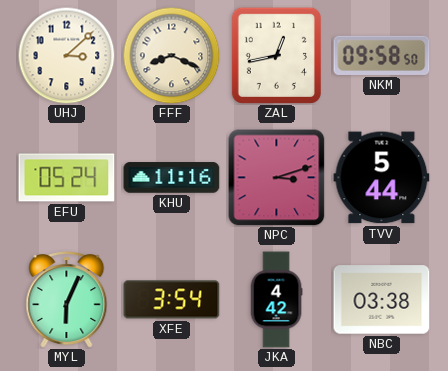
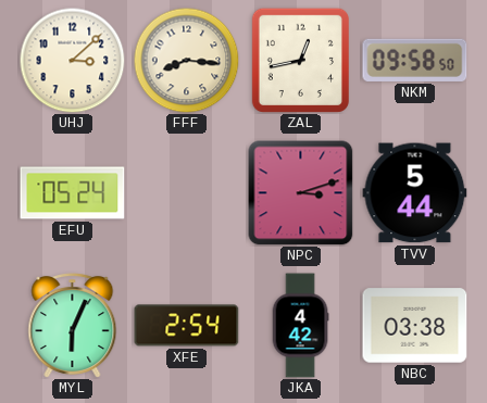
FFF: 8:19 -> 8:16 (186, 60)
KHU: 11:16 -> none (172, 178)
XFE: 3:54 -> 2:54 (187, 326)
